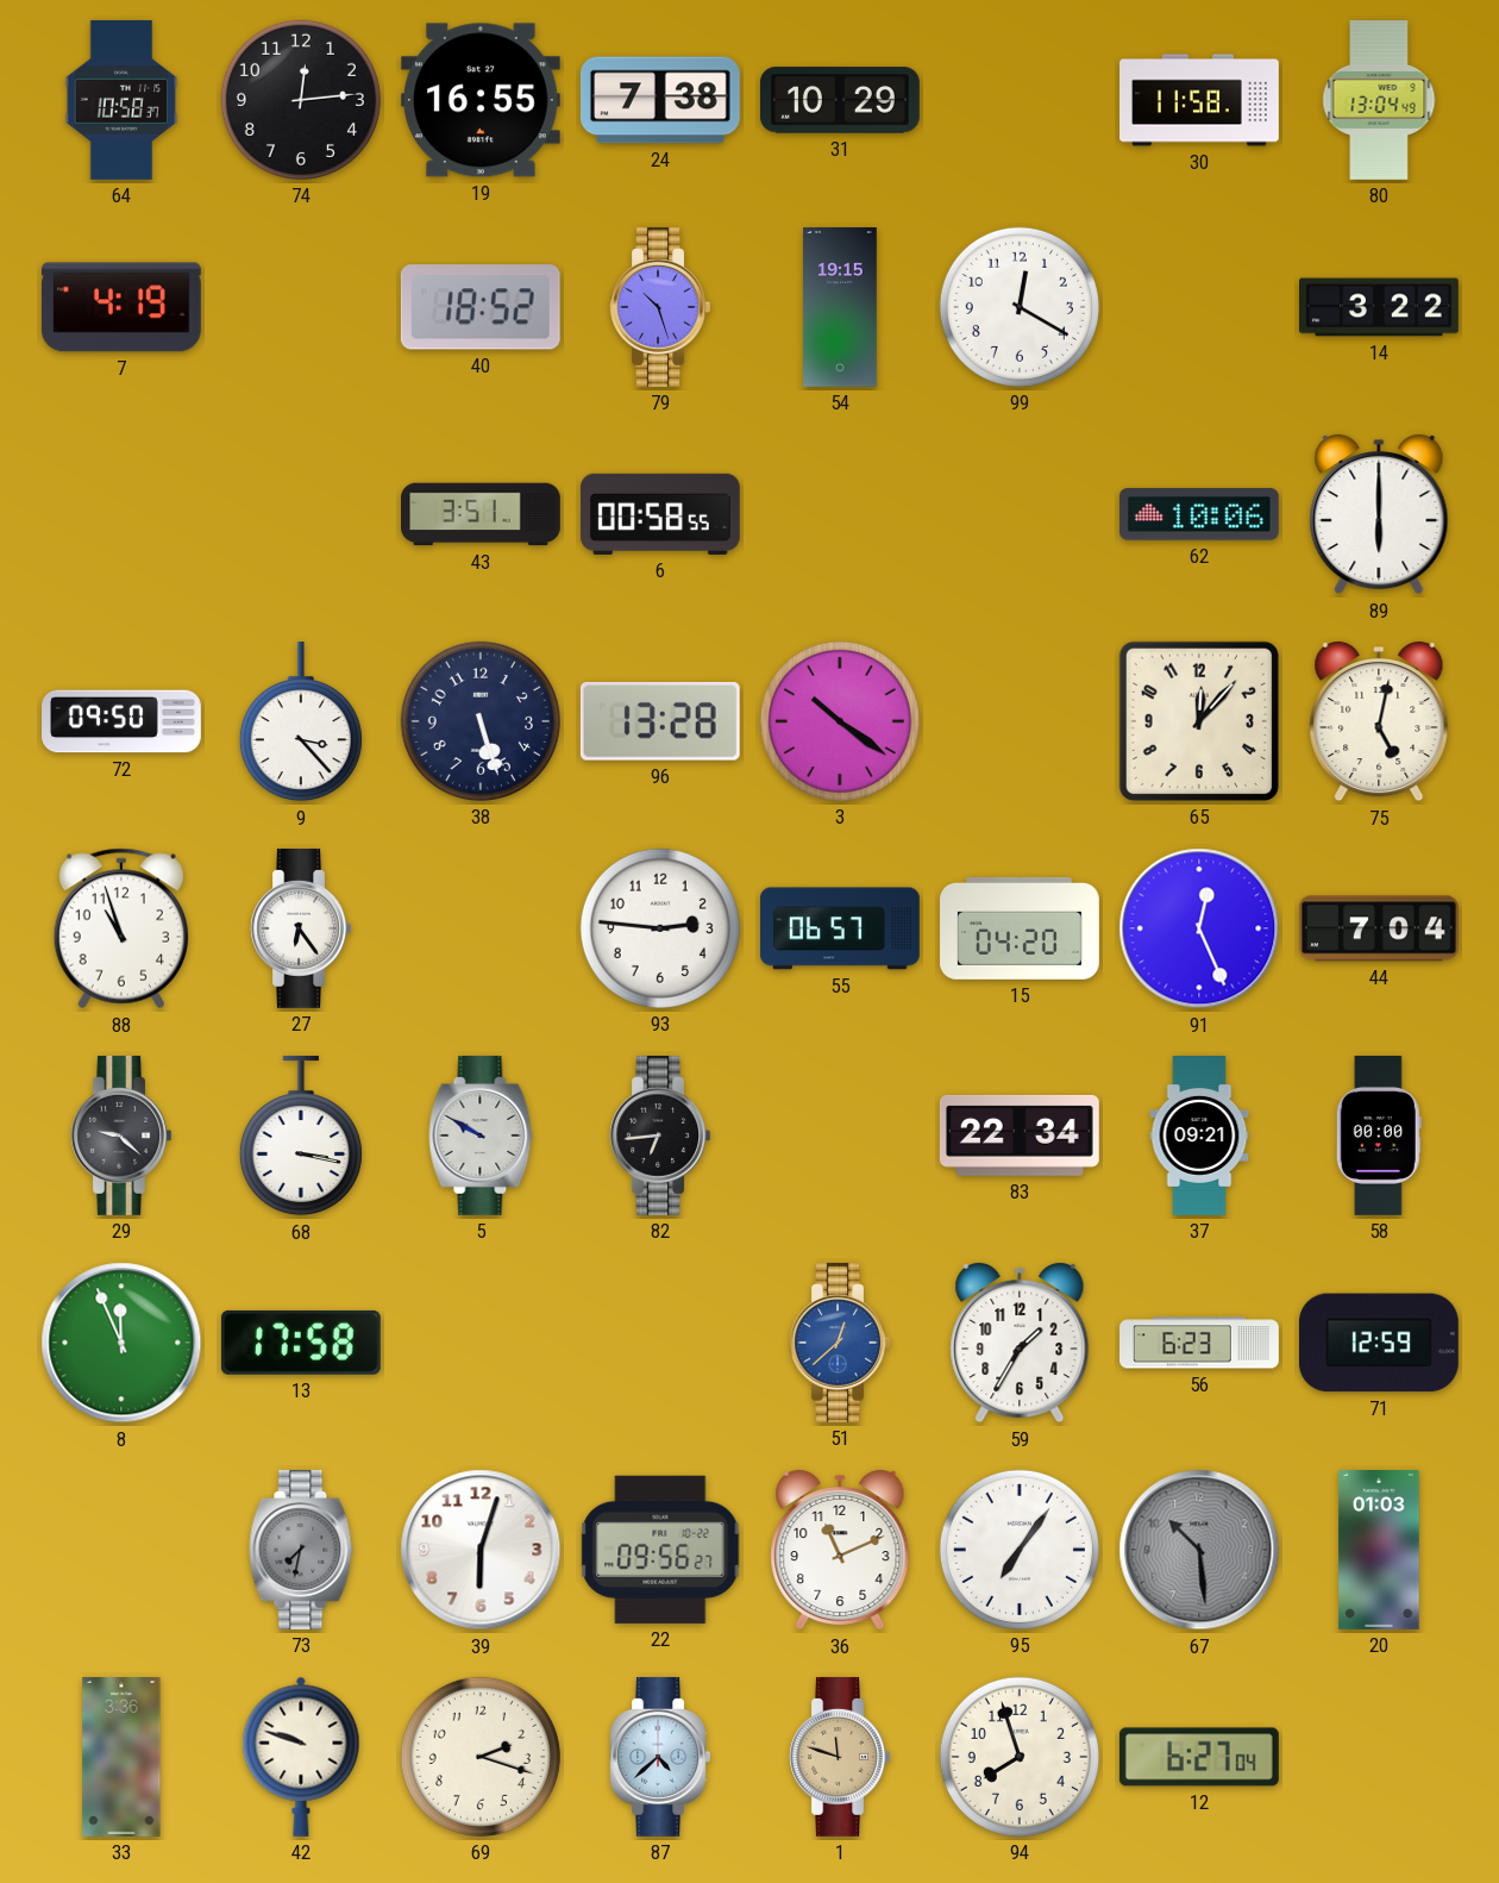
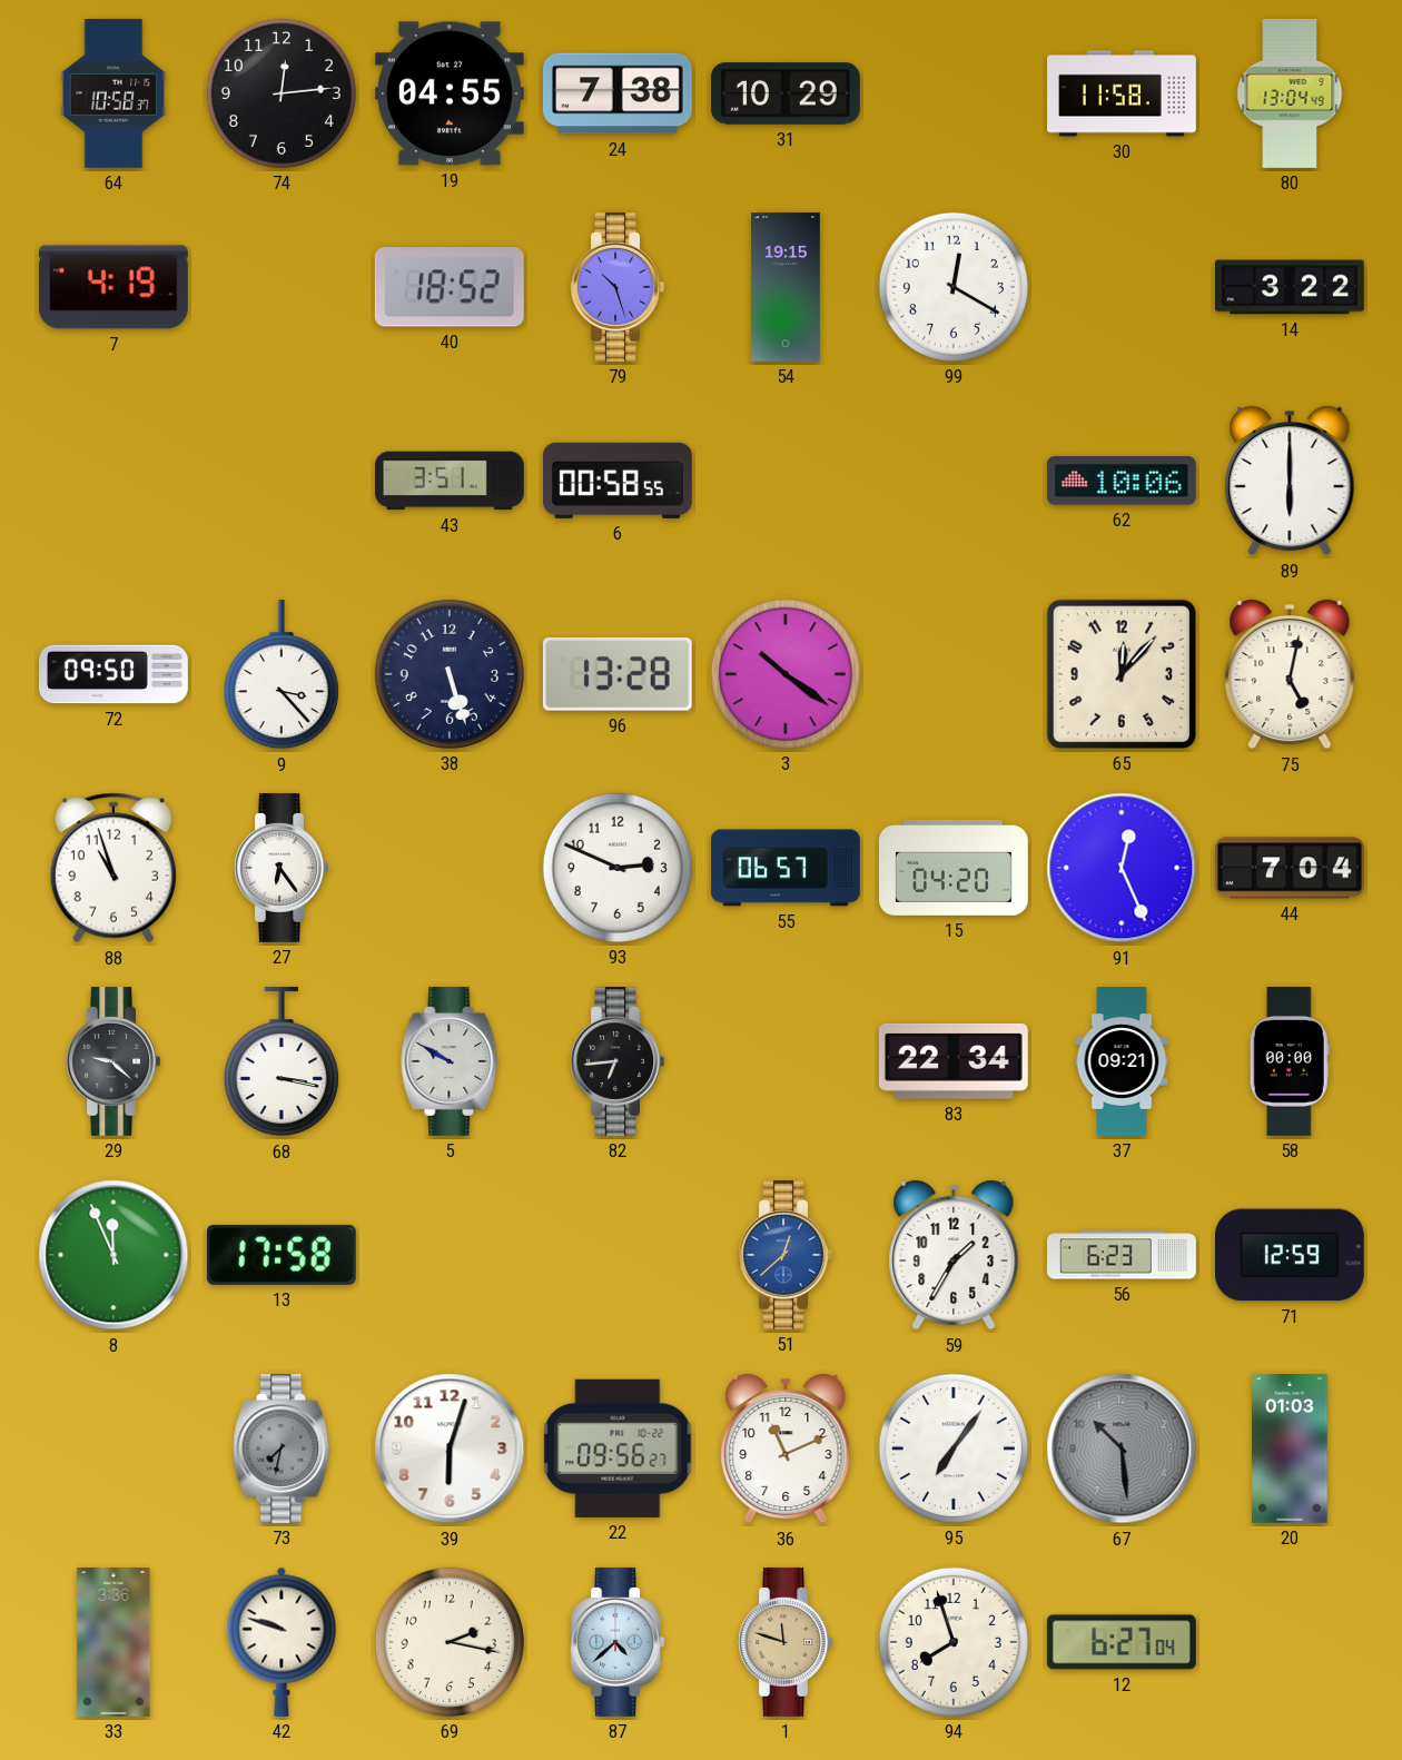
19: 16:55 -> 04:55 (450, 93)
93: 2:46 -> 2:49 (618, 868)
69: 2:18 -> 2:17 (450, 1642)
